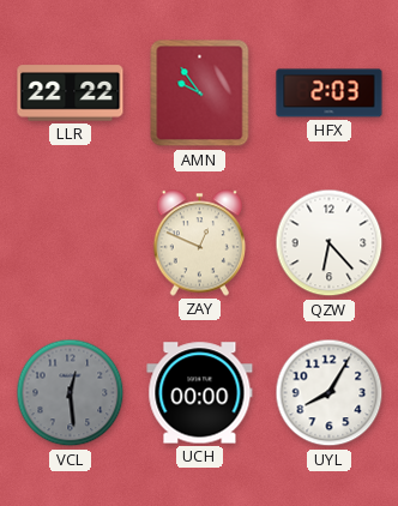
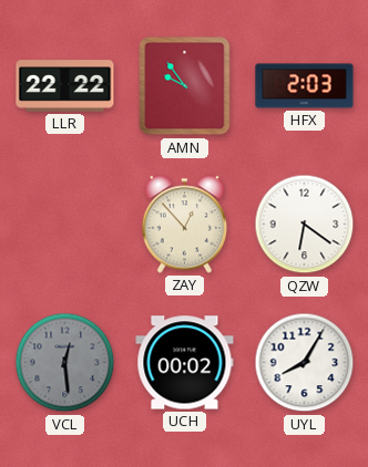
ZAY: 12:49 -> 12:53 (185, 225)
QZW: 6:23 -> 6:21 (305, 225)
UCH: 00:00 -> 00:02 (185, 363)
